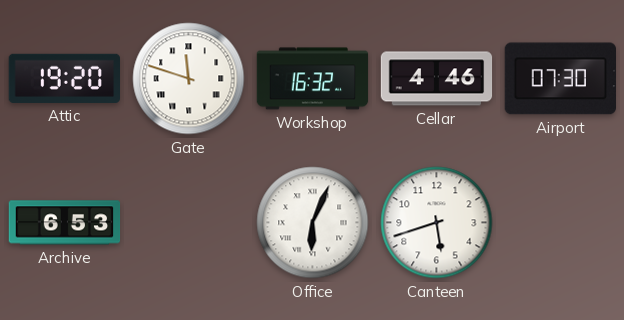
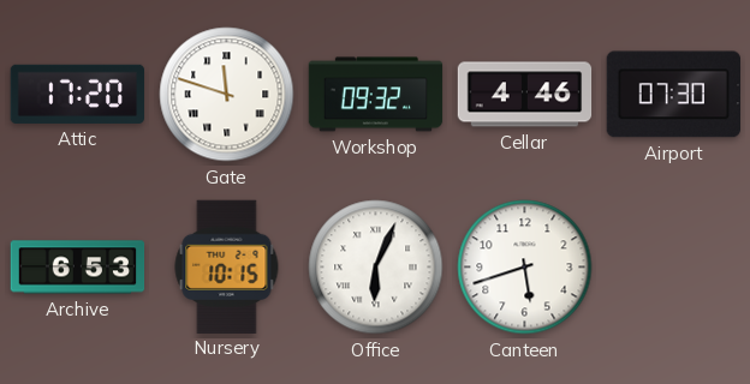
Attic: 19:20 -> 17:20 (77, 94)
Workshop: 16:32 -> 09:32 (376, 95)
Nursery: none -> 10:15 (227, 266)
